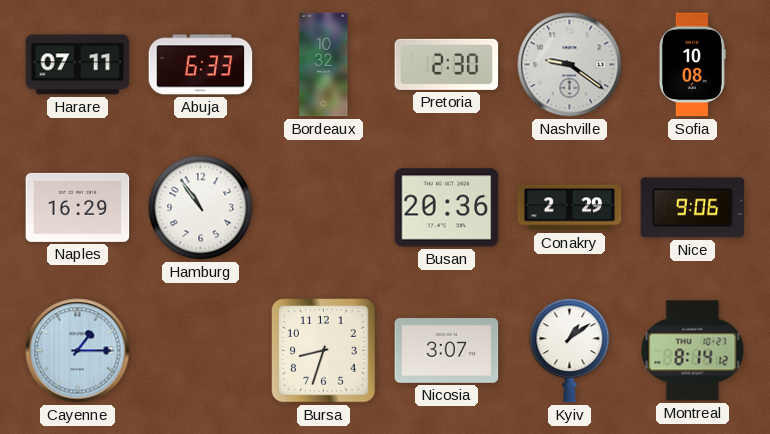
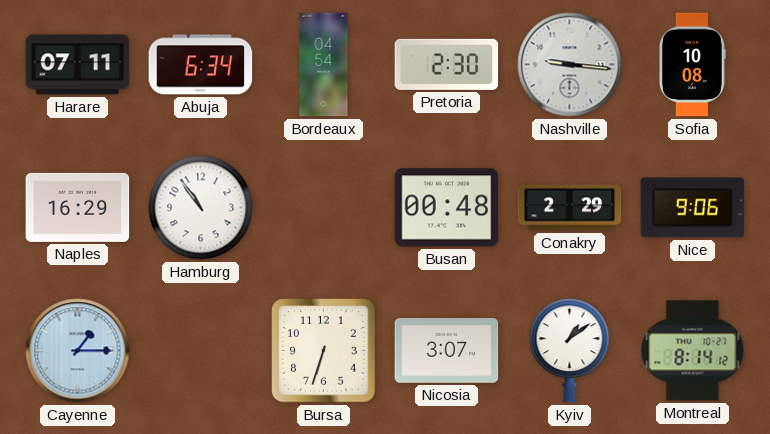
Abuja: 6:33 -> 6:34 (201, 65)
Bordeaux: 10:32 -> 04:54 (324, 65)
Nashville: 9:21 -> 9:16 (570, 65)
Busan: 20:36 -> 00:48 (447, 208)
Bursa: 8:33 -> 6:33 (324, 351)
